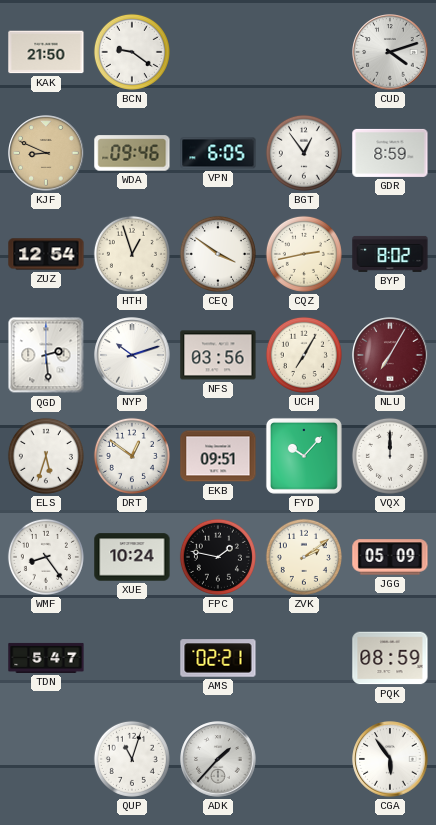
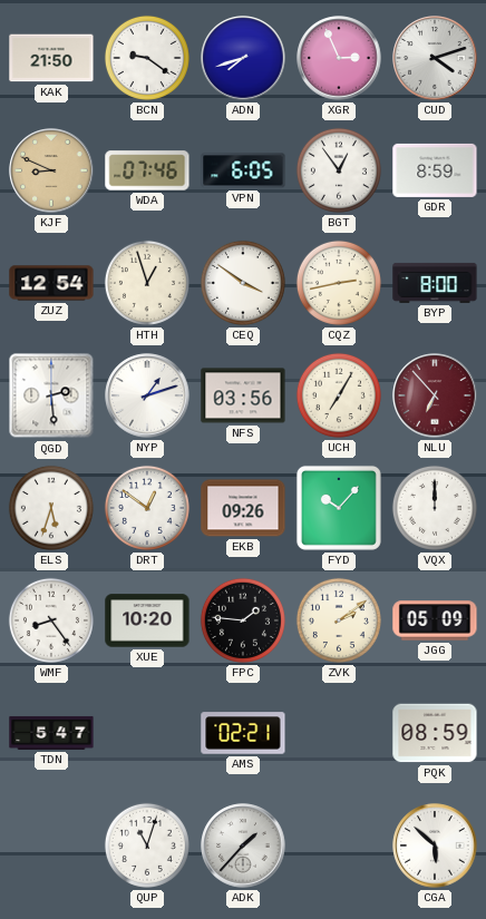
ADN: none -> 7:42 (243, 58)
XGR: none -> 2:56 (339, 58)
WDA: 09:46 -> 07:46 (147, 170)
BYP: 8:02 -> 8:00 (435, 283)
NYP: 10:12 -> 1:12 (147, 395)
NLU: 7:05 -> 6:53 (435, 395)
EKB: 09:51 -> 09:26 (243, 508)
XUE: 10:24 -> 10:20 (147, 620)
FPC: 1:47 -> 1:46 (243, 620)
CGA: 5:54 -> 5:52 (435, 845)
